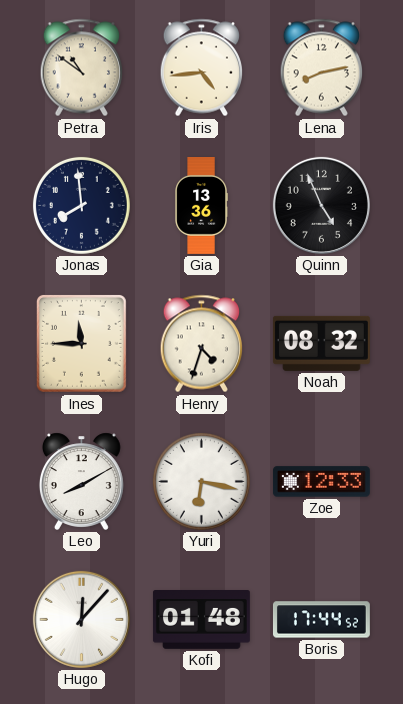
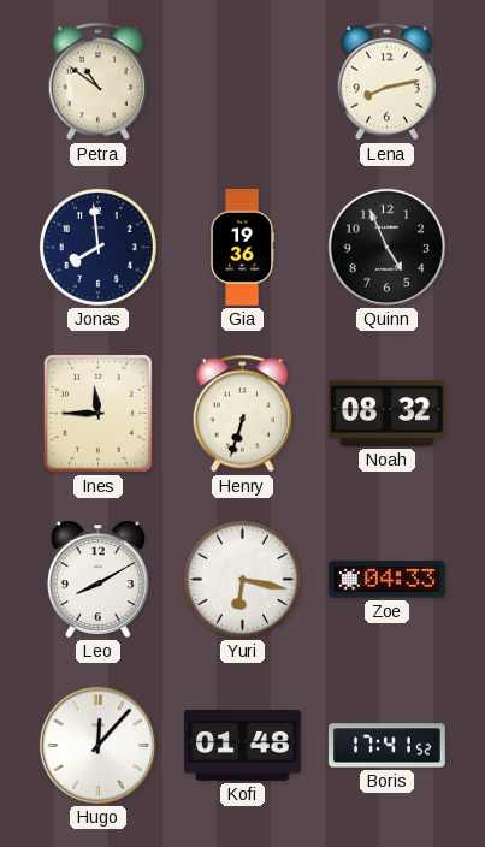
Iris: 4:44 -> none (201, 68)
Gia: 13:36 -> 19:36 (242, 248)
Henry: 4:33 -> 6:33 (242, 414)
Zoe: 12:33 -> 04:33 (386, 580)
Boris: 17:44 -> 17:41 (388, 746)
